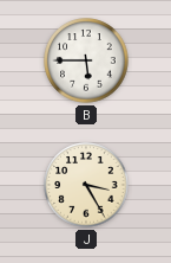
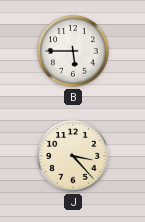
J: 3:25 -> 3:23 (73, 156)
